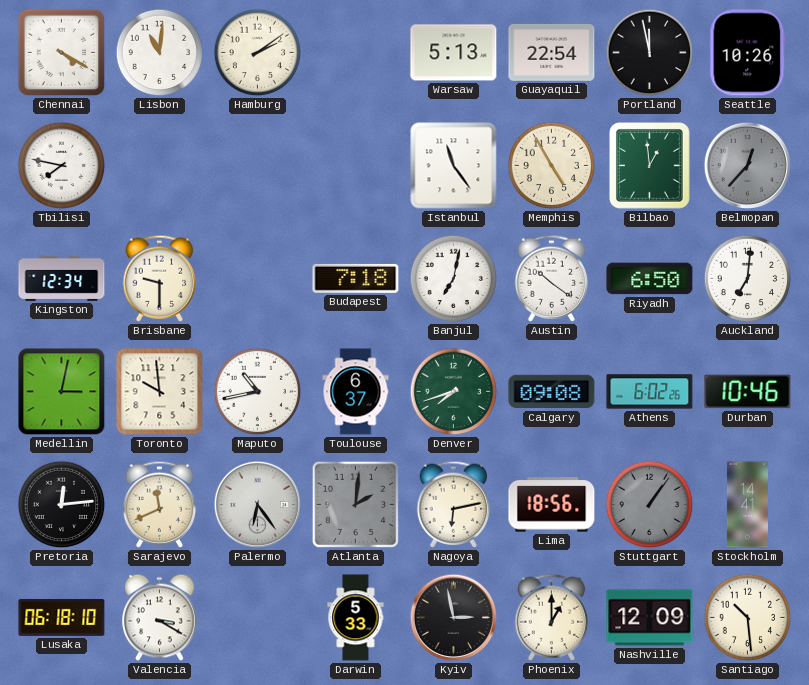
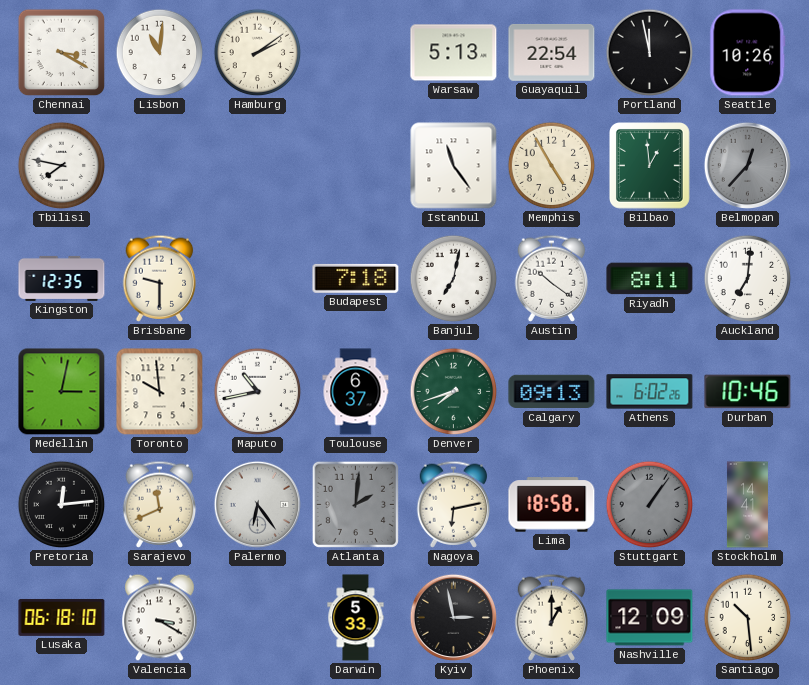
Chennai: 4:20 -> 3:20 (62, 53)
Kingston: 12:34 -> 12:35 (62, 278)
Riyadh: 6:50 -> 8:11 (650, 279)
Calgary: 09:08 -> 09:13 (552, 392)
Lima: 18:56 -> 18:58 (552, 505)
